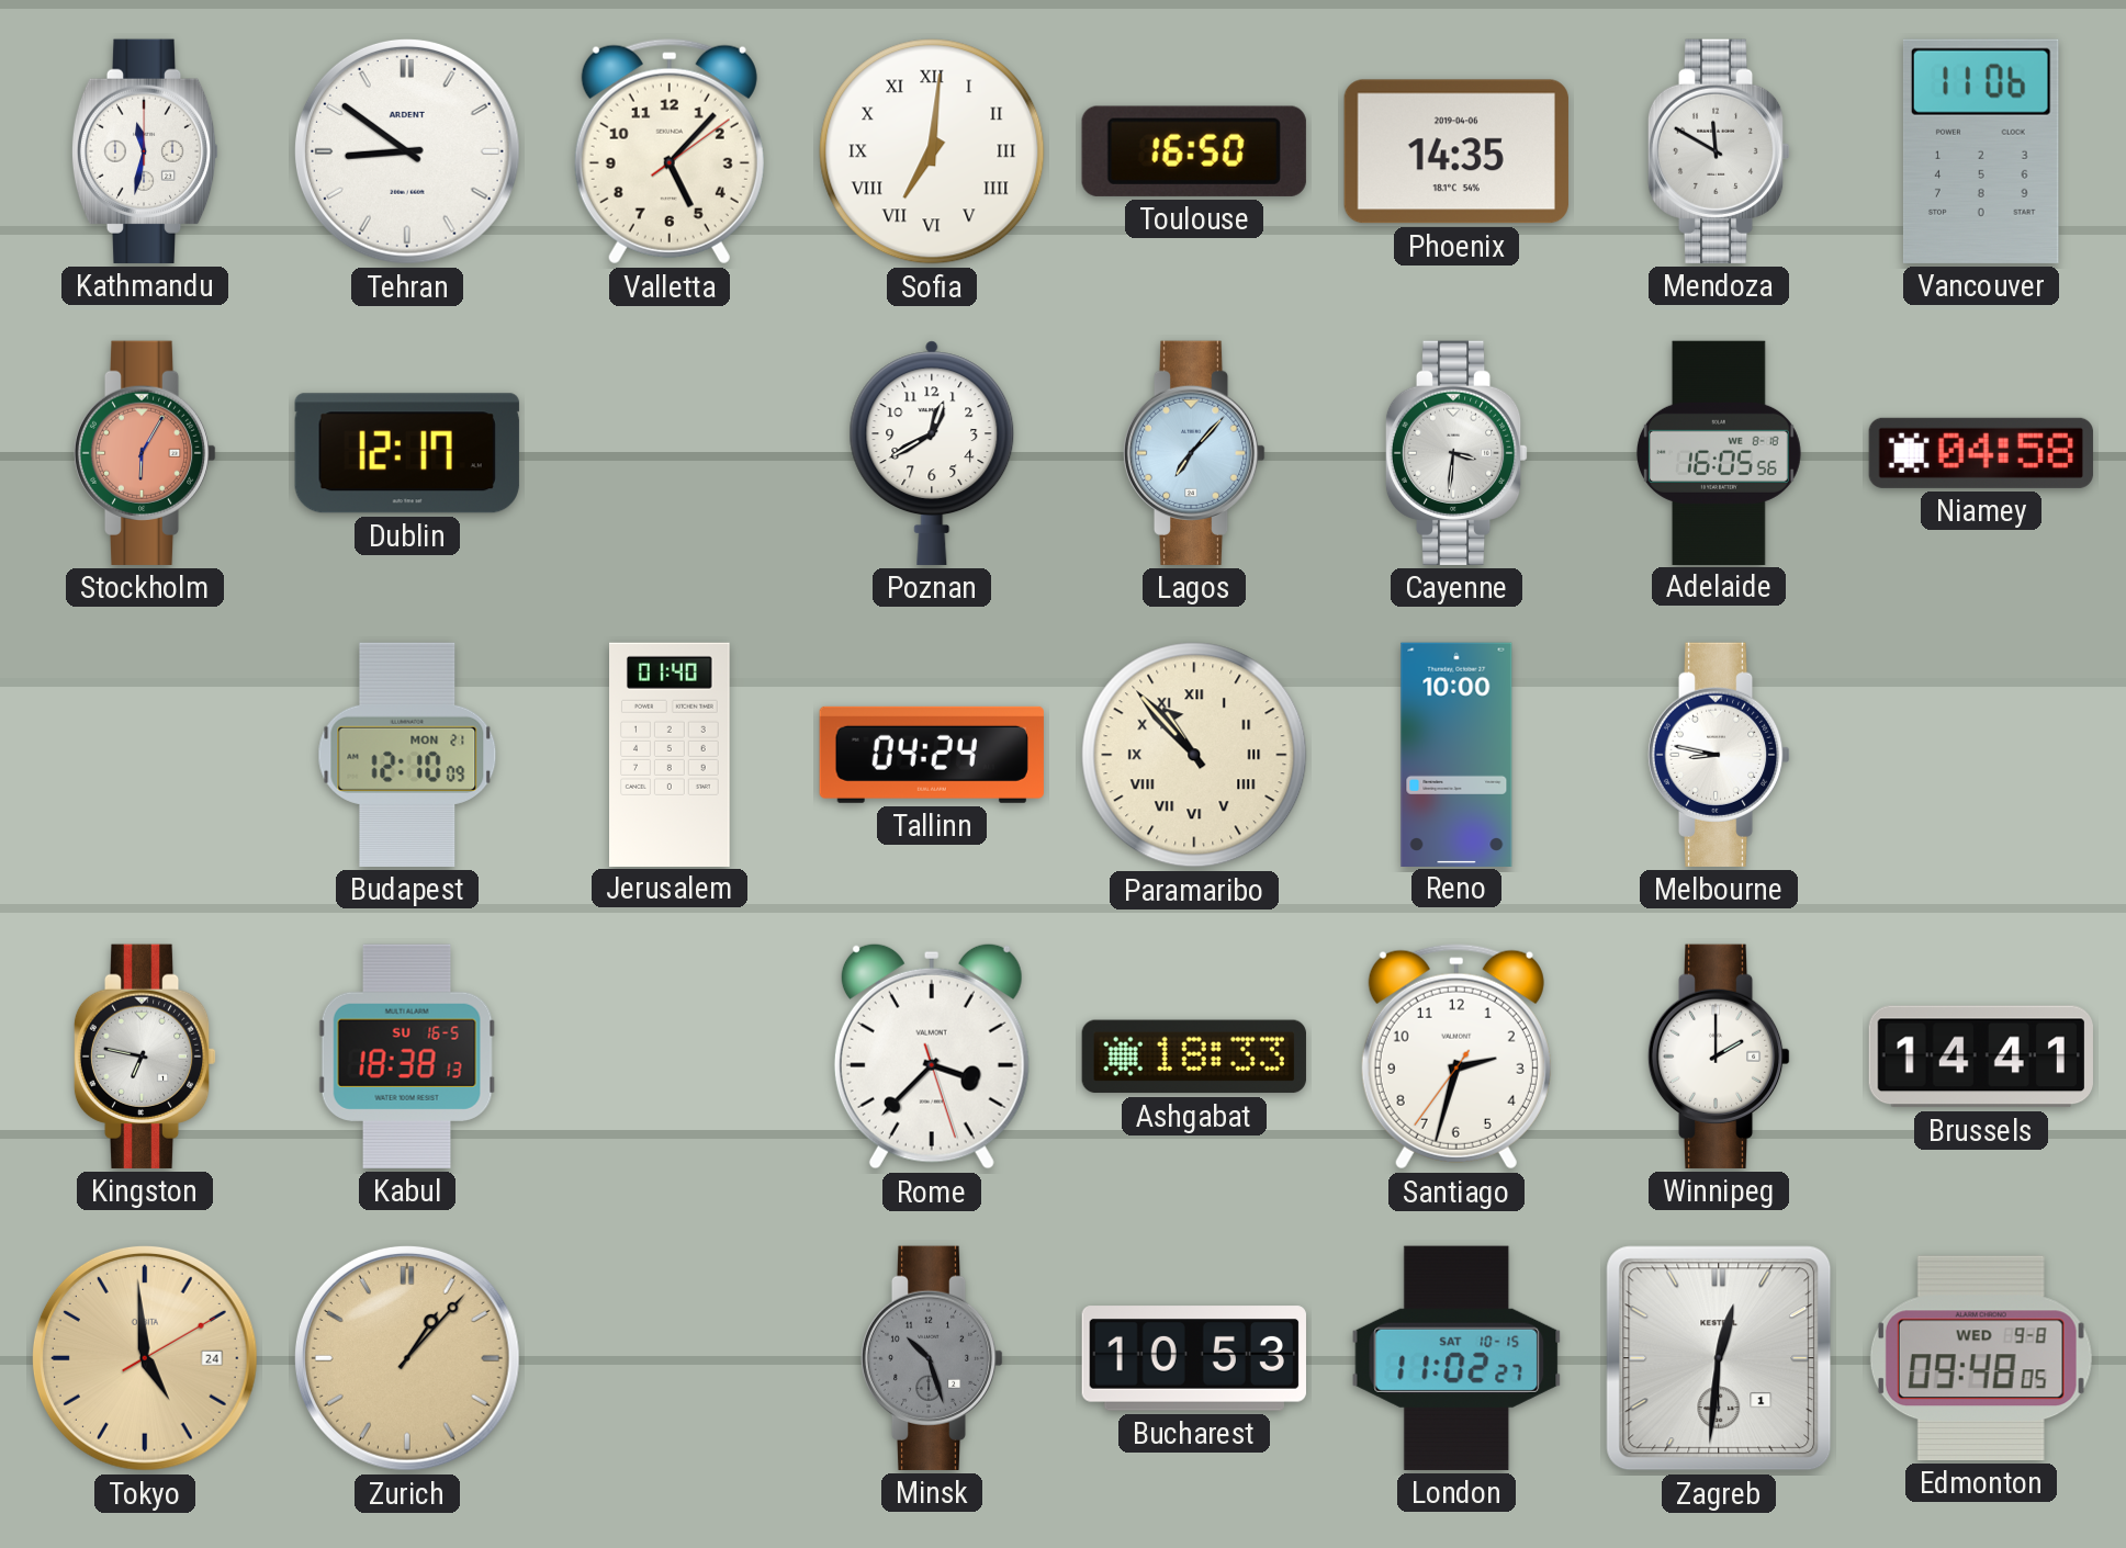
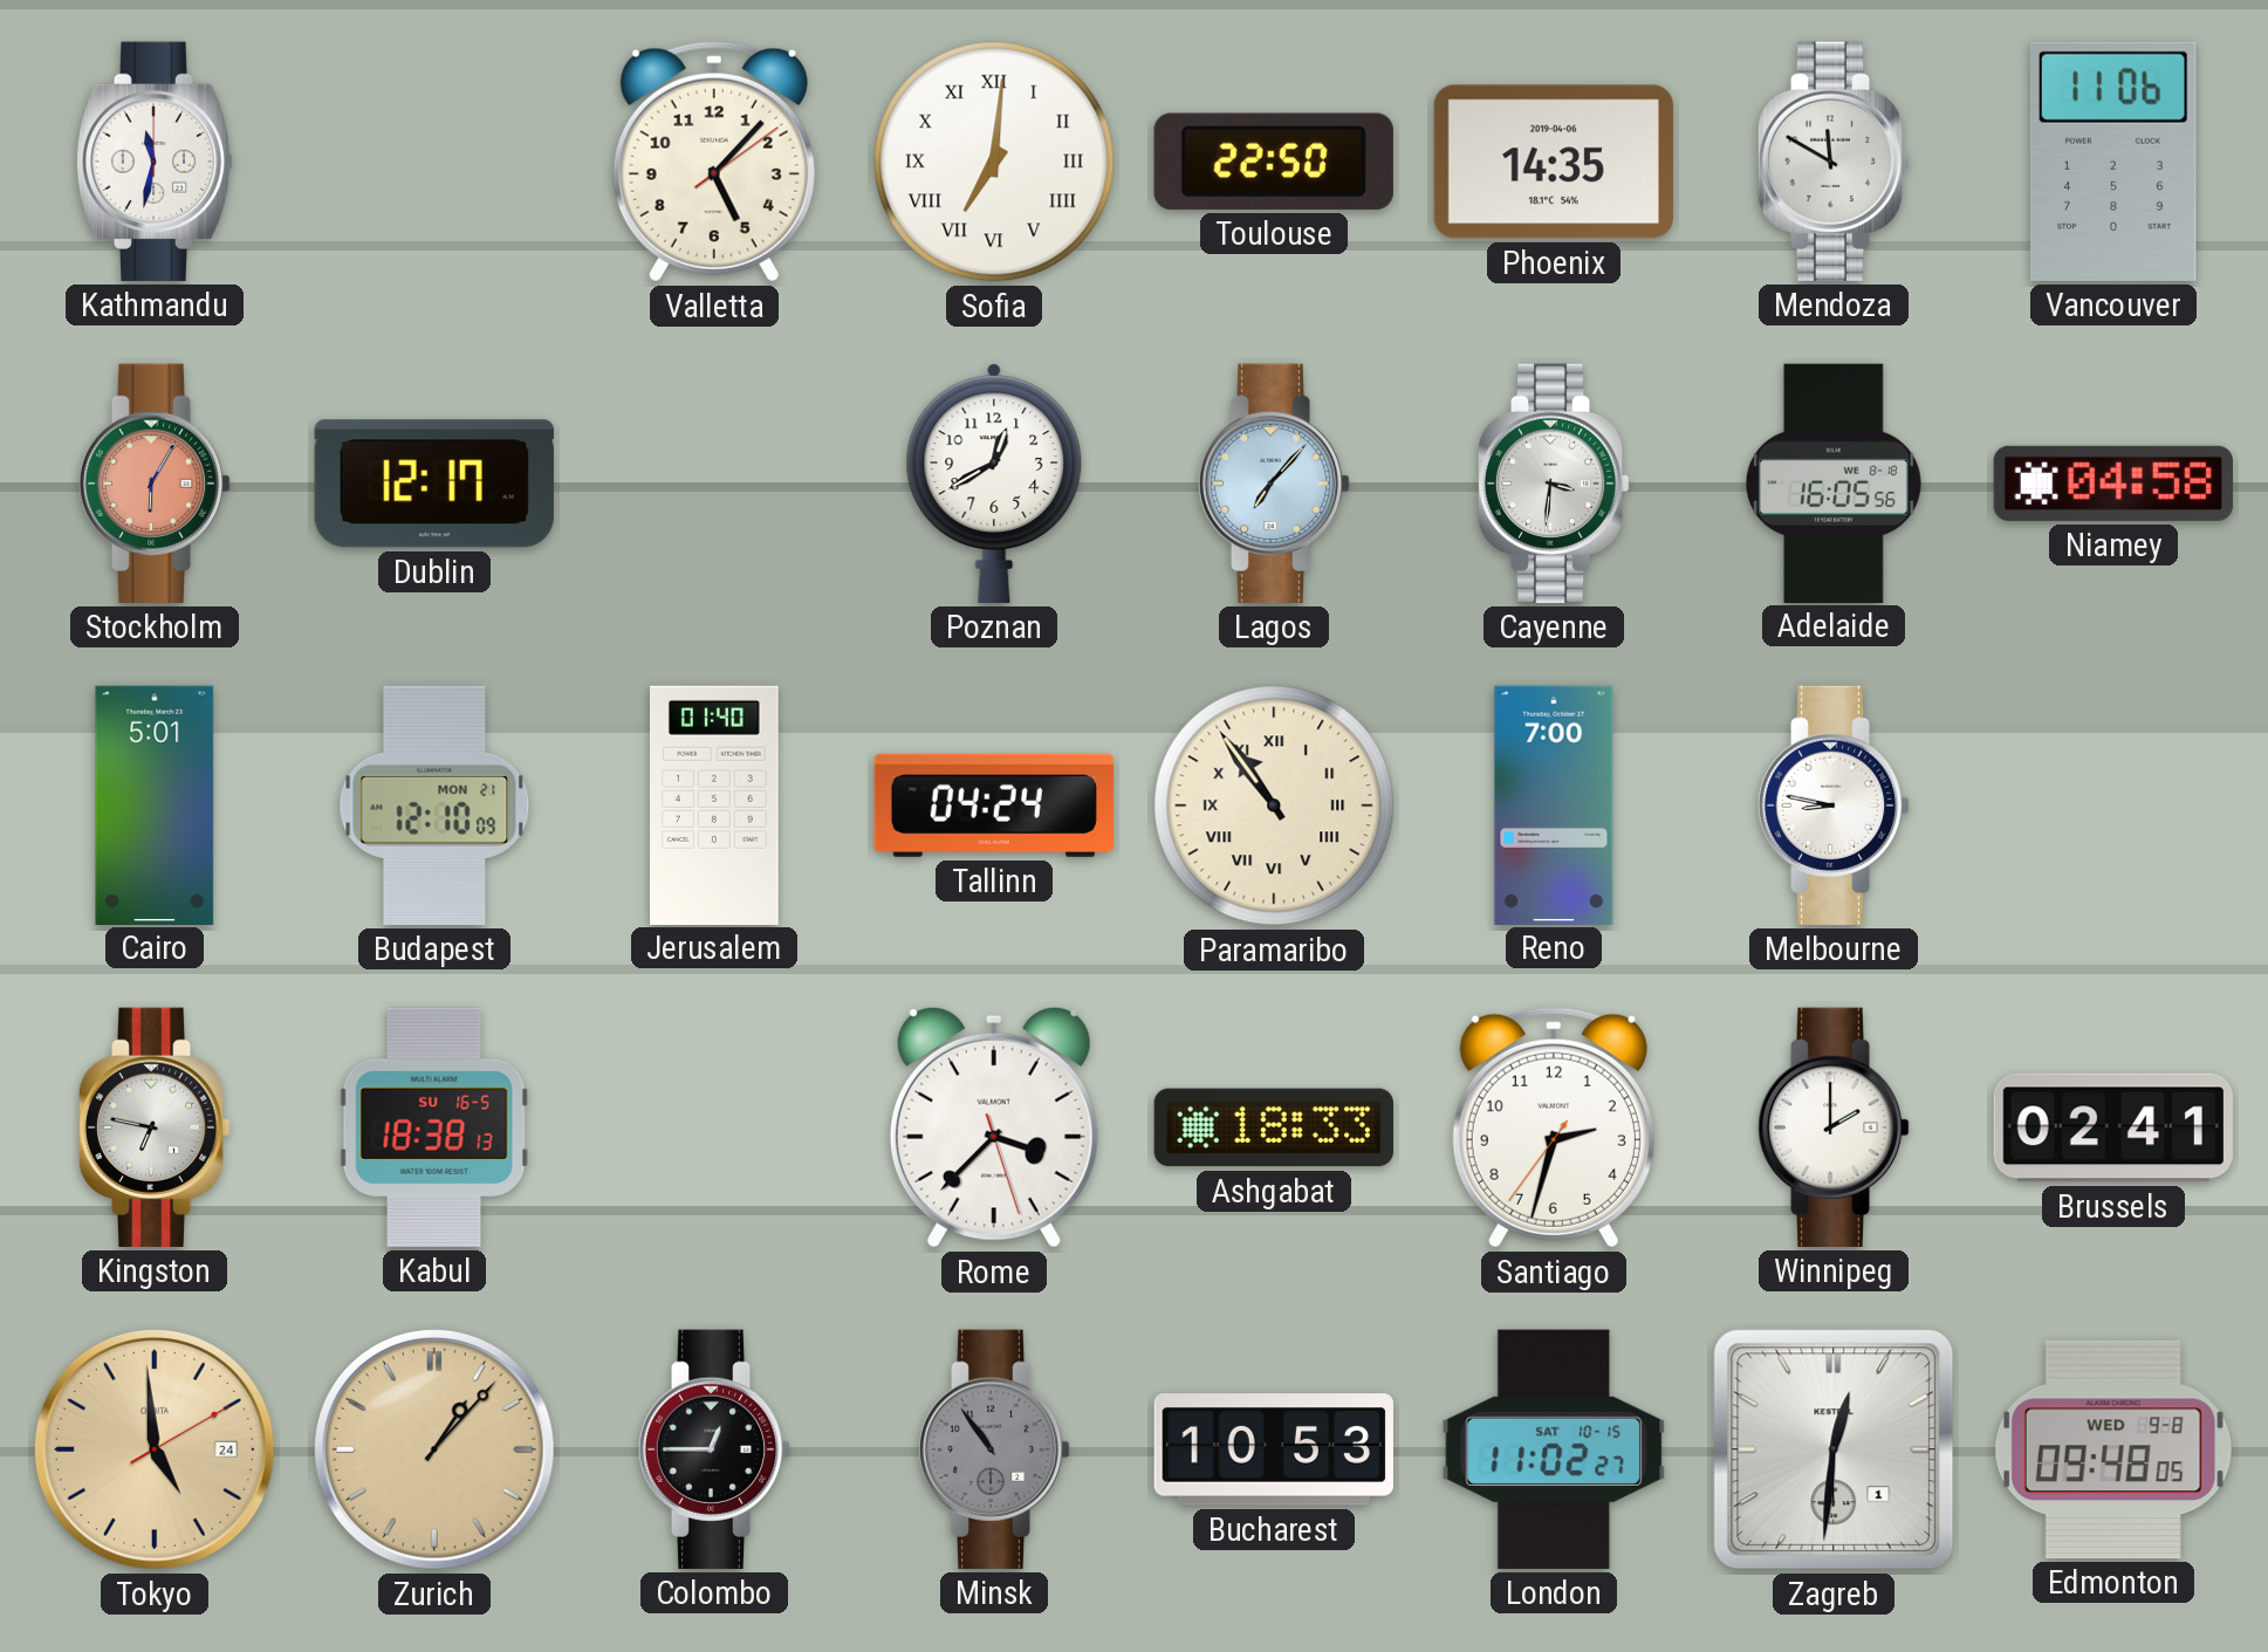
Tehran: 8:51 -> none (407, 151)
Toulouse: 16:50 -> 22:50 (1274, 162)
Cairo: none -> 5:01 (155, 804)
Paramaribo: 10:53 -> 10:54 (1274, 806)
Reno: 10:00 -> 7:00 (1554, 804)
Brussels: 14:41 -> 02:41 (2113, 1127)
Colombo: none -> 12:45 (714, 1449)
Minsk: 10:27 -> 10:54 (994, 1449)
